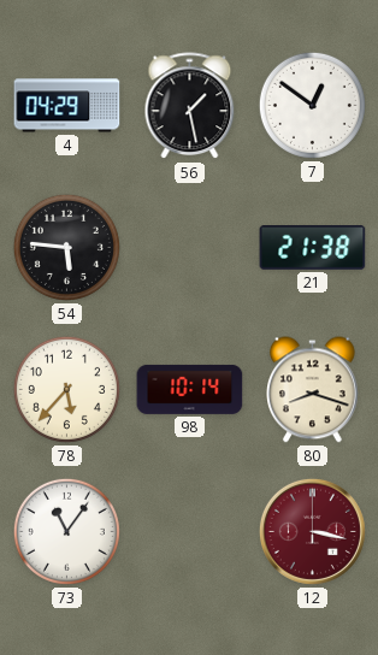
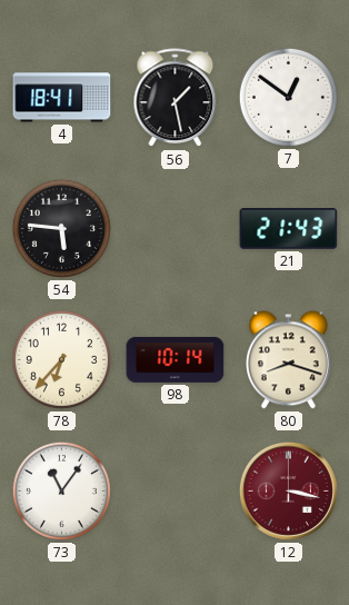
4: 04:29 -> 18:41 (62, 98)
21: 21:38 -> 21:43 (289, 229)
78: 5:37 -> 6:37 (61, 359)
